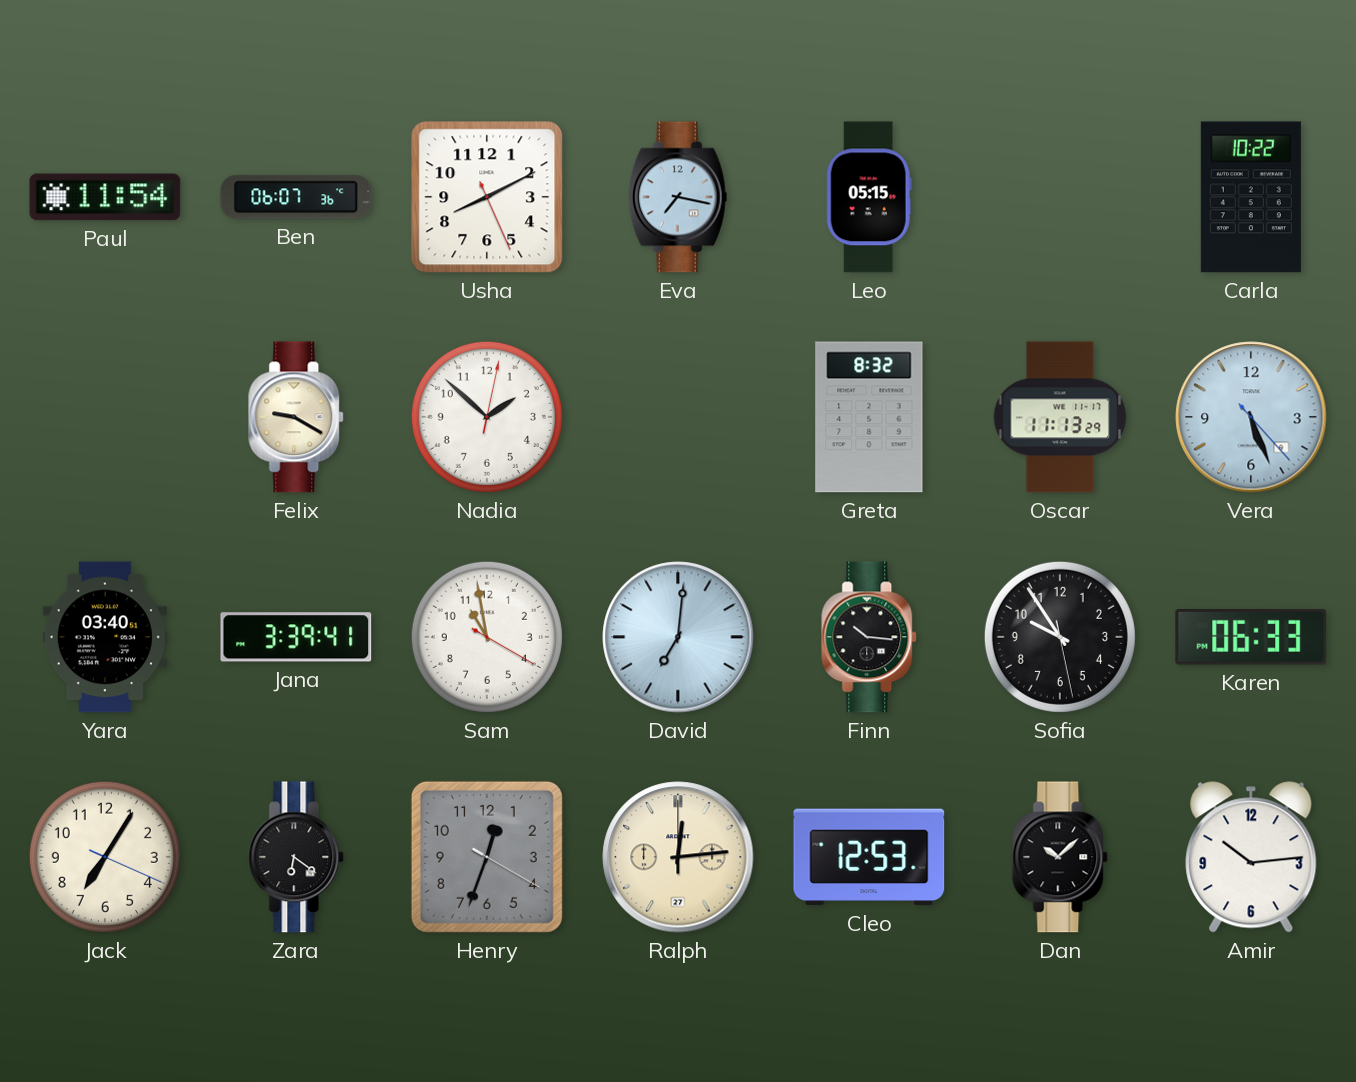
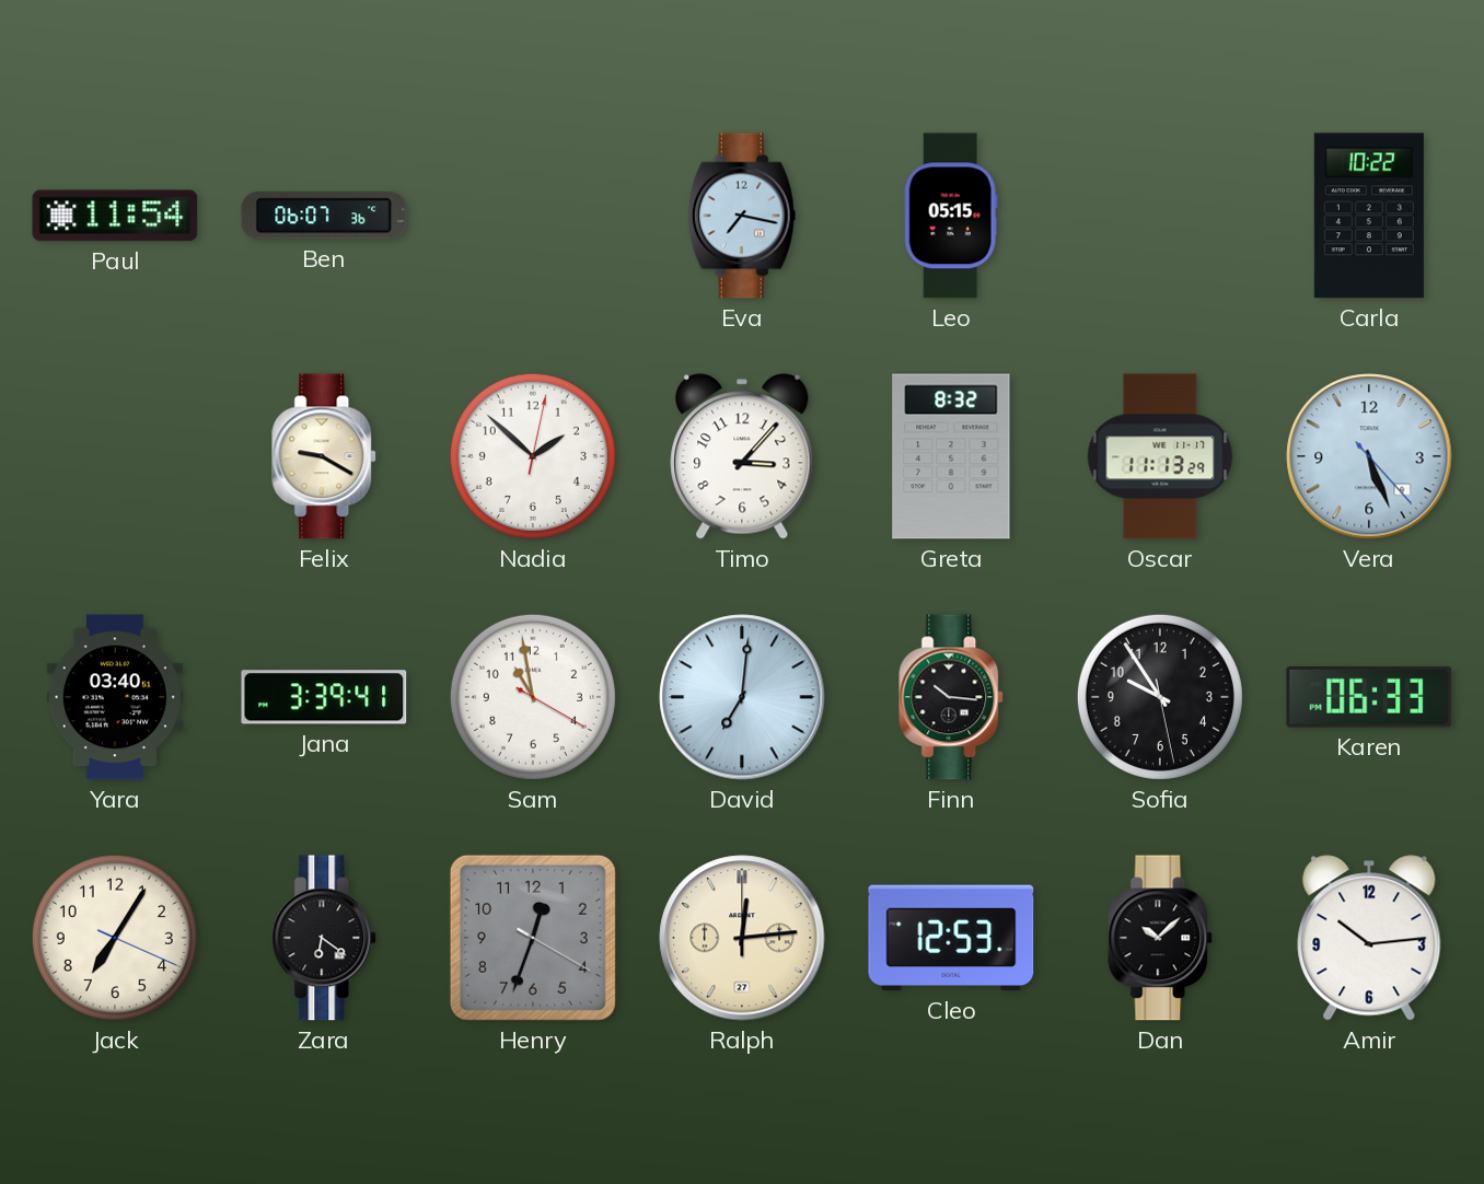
Usha: 8:10 -> none (487, 197)
Timo: none -> 3:07 (742, 456)
